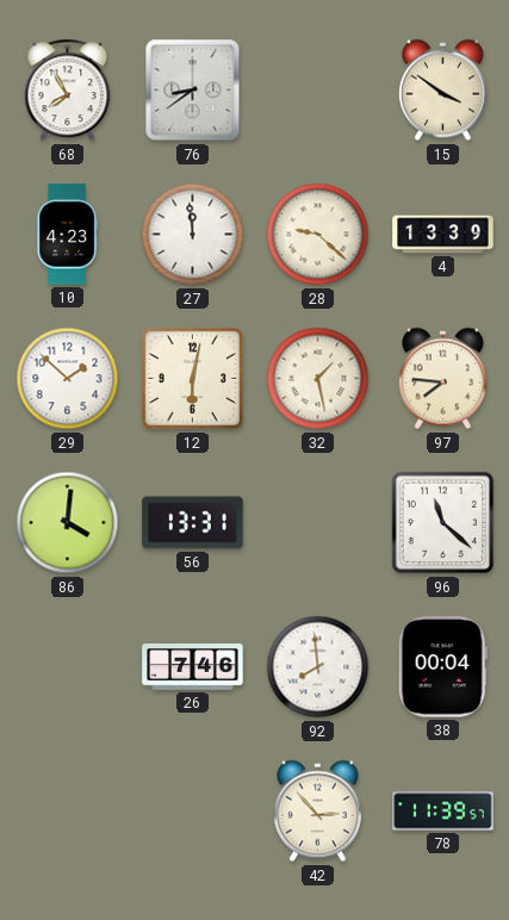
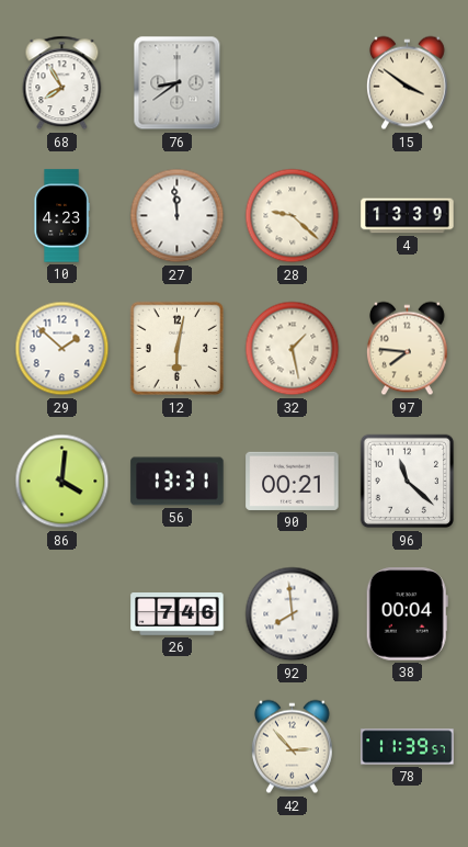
90: none -> 00:21 (293, 481)
